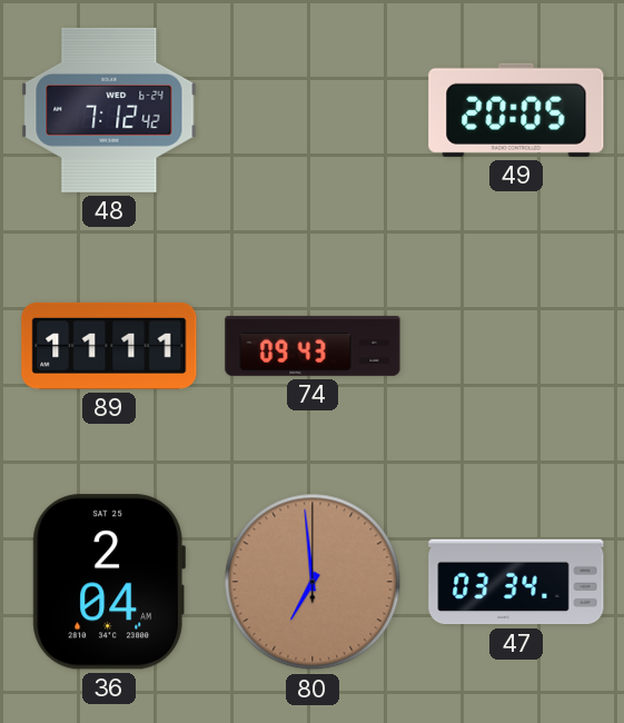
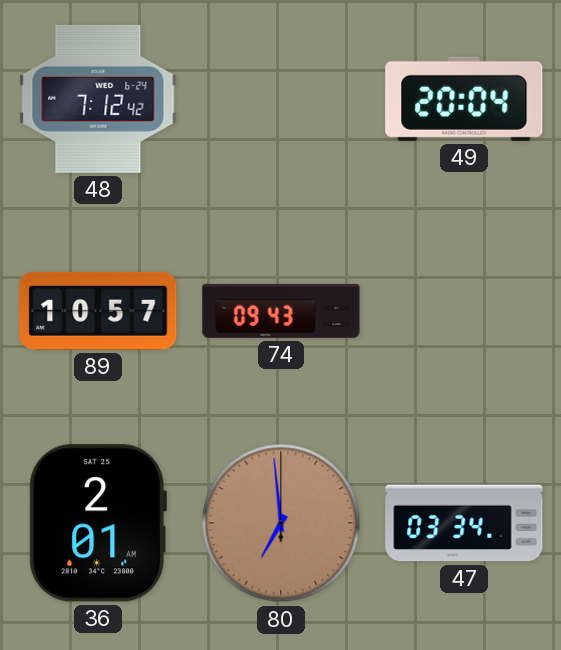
49: 20:05 -> 20:04 (464, 99)
89: 11:11 -> 10:57 (98, 311)
36: 2:04 -> 2:01 (98, 523)
